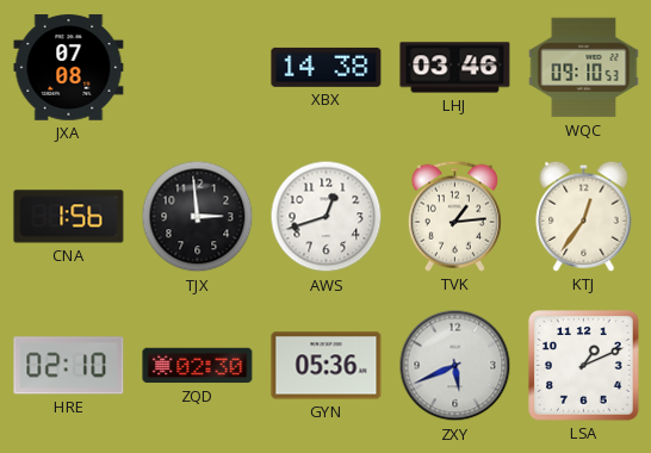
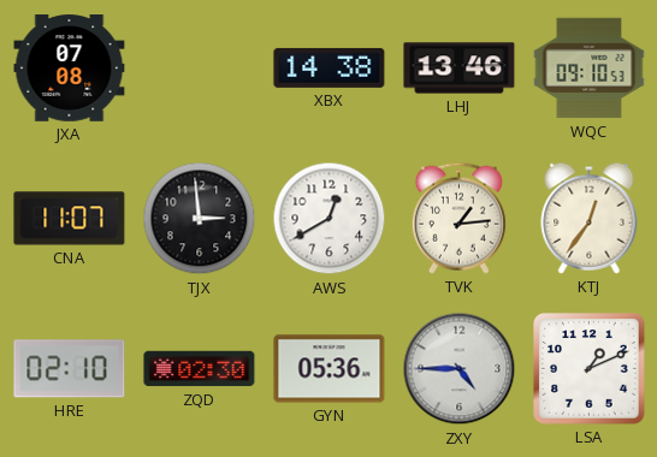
LHJ: 03:46 -> 13:46 (460, 69)
CNA: 1:56 -> 11:07 (70, 219)
AWS: 12:42 -> 12:40 (330, 219)
ZXY: 5:41 -> 4:45 (460, 369)
